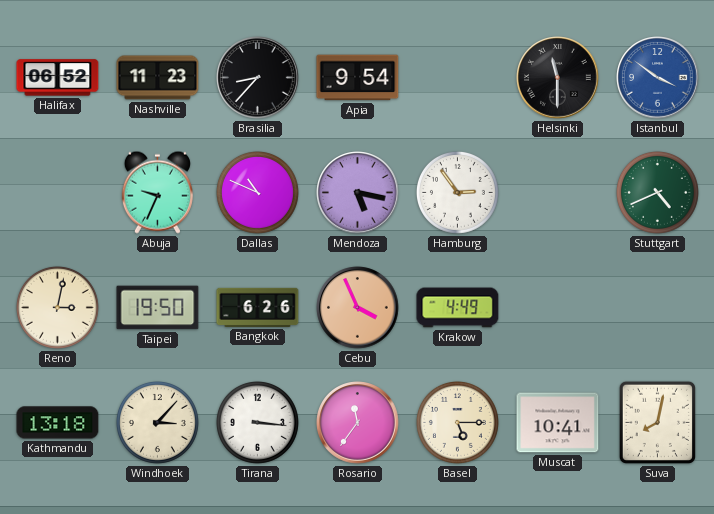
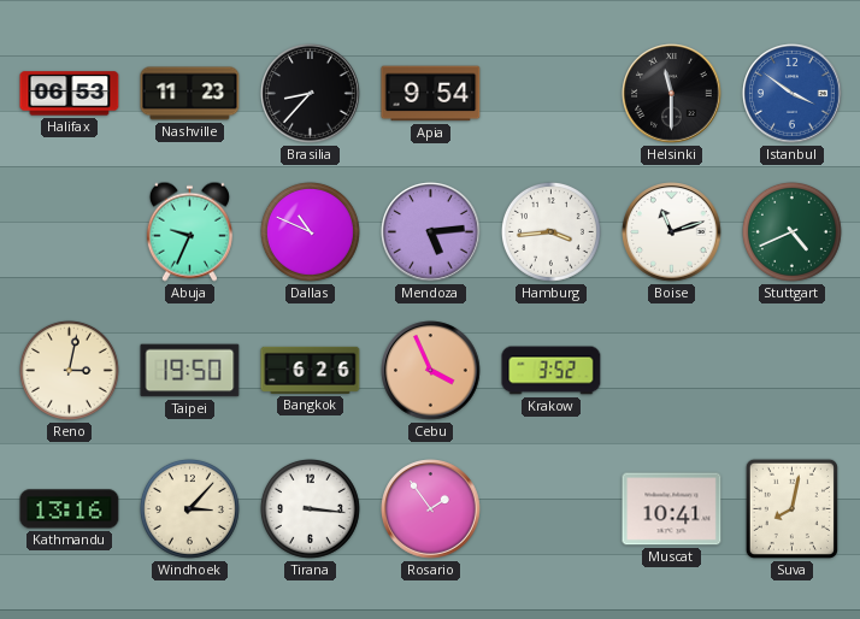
Halifax: 06:52 -> 06:53 (70, 94)
Mendoza: 5:17 -> 5:14 (431, 232)
Hamburg: 2:54 -> 3:44 (550, 231)
Boise: none -> 11:12 (672, 232)
Krakow: 4:49 -> 3:52 (552, 371)
Kathmandu: 13:18 -> 13:16 (70, 509)
Rosario: 11:36 -> 1:54 (431, 509)
Basel: 5:15 -> none (457, 422)
